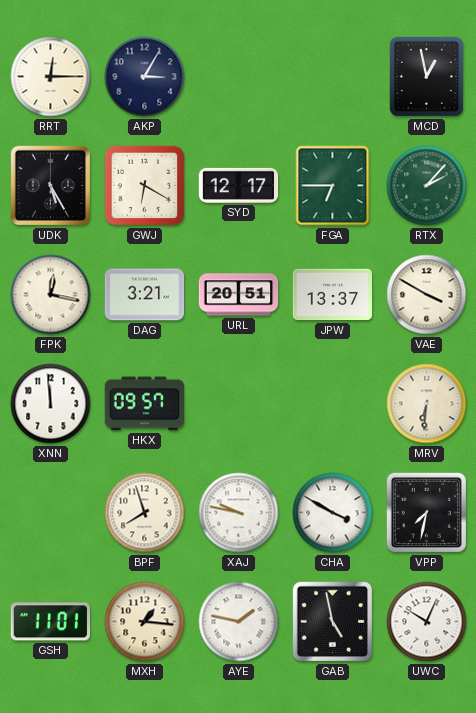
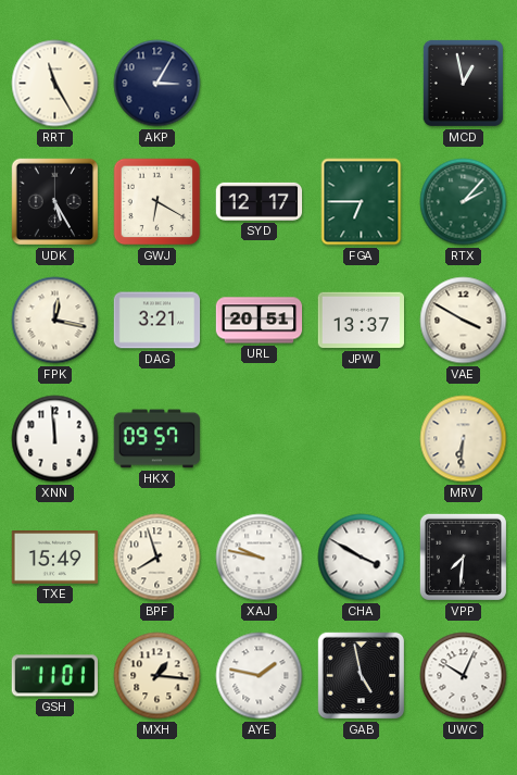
RRT: 12:15 -> 11:25 (55, 84)
TXE: none -> 15:49 (54, 558)
VPP: 7:32 -> 7:31 (463, 557)
